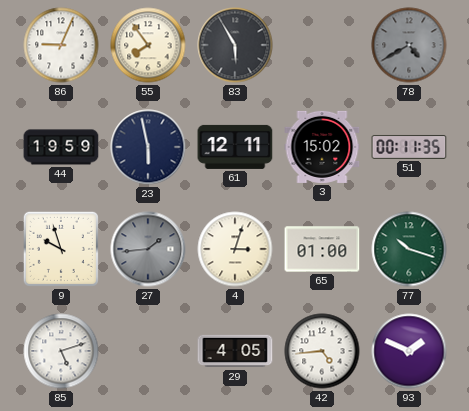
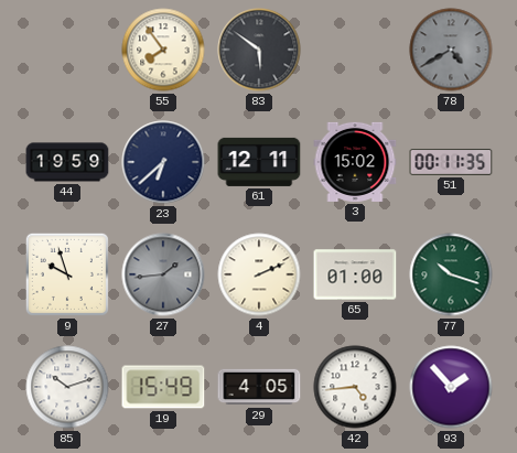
86: 9:04 -> none (61, 45)
83: 5:55 -> 5:51 (259, 50)
23: 5:58 -> 6:38 (163, 162)
4: 3:03 -> 2:11 (259, 274)
85: 5:12 -> 10:12 (67, 387)
19: none -> 15:49 (163, 387)
93: 1:49 -> 1:53 (451, 387)
